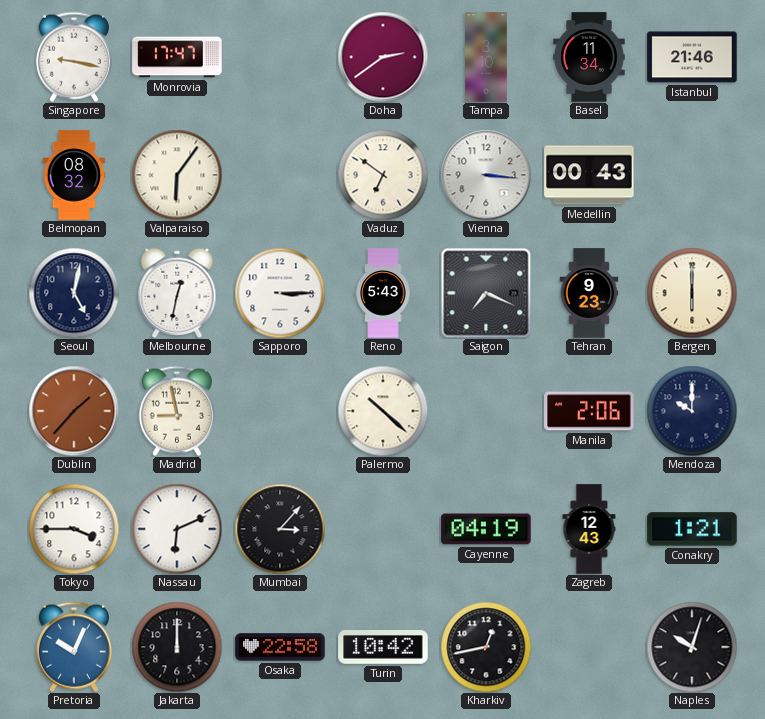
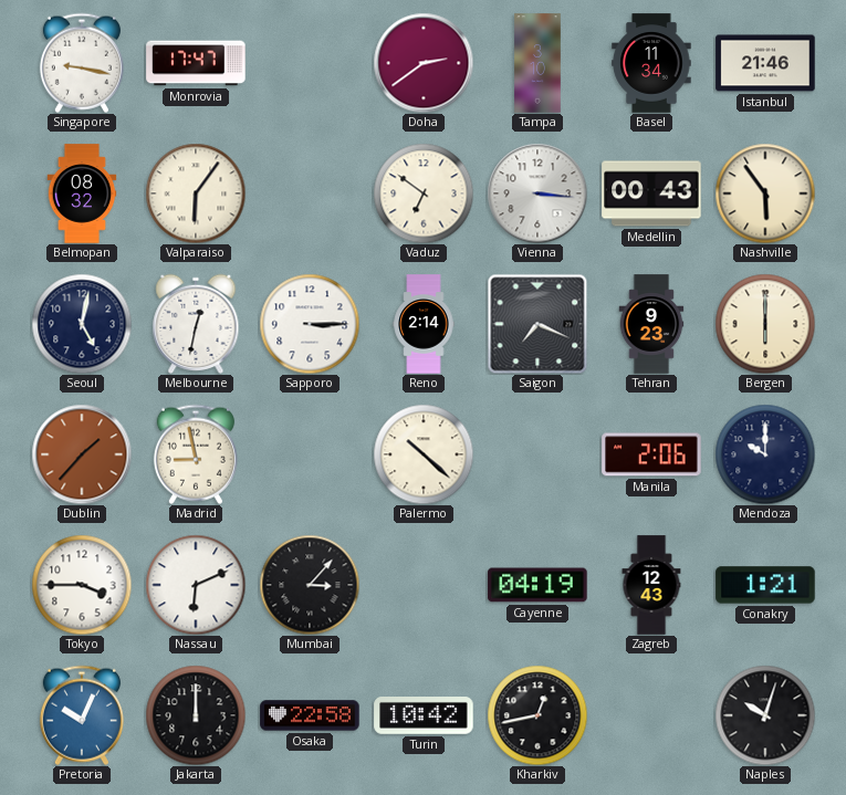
Nashville: none -> 5:54 (765, 193)
Reno: 5:43 -> 2:14 (424, 324)
